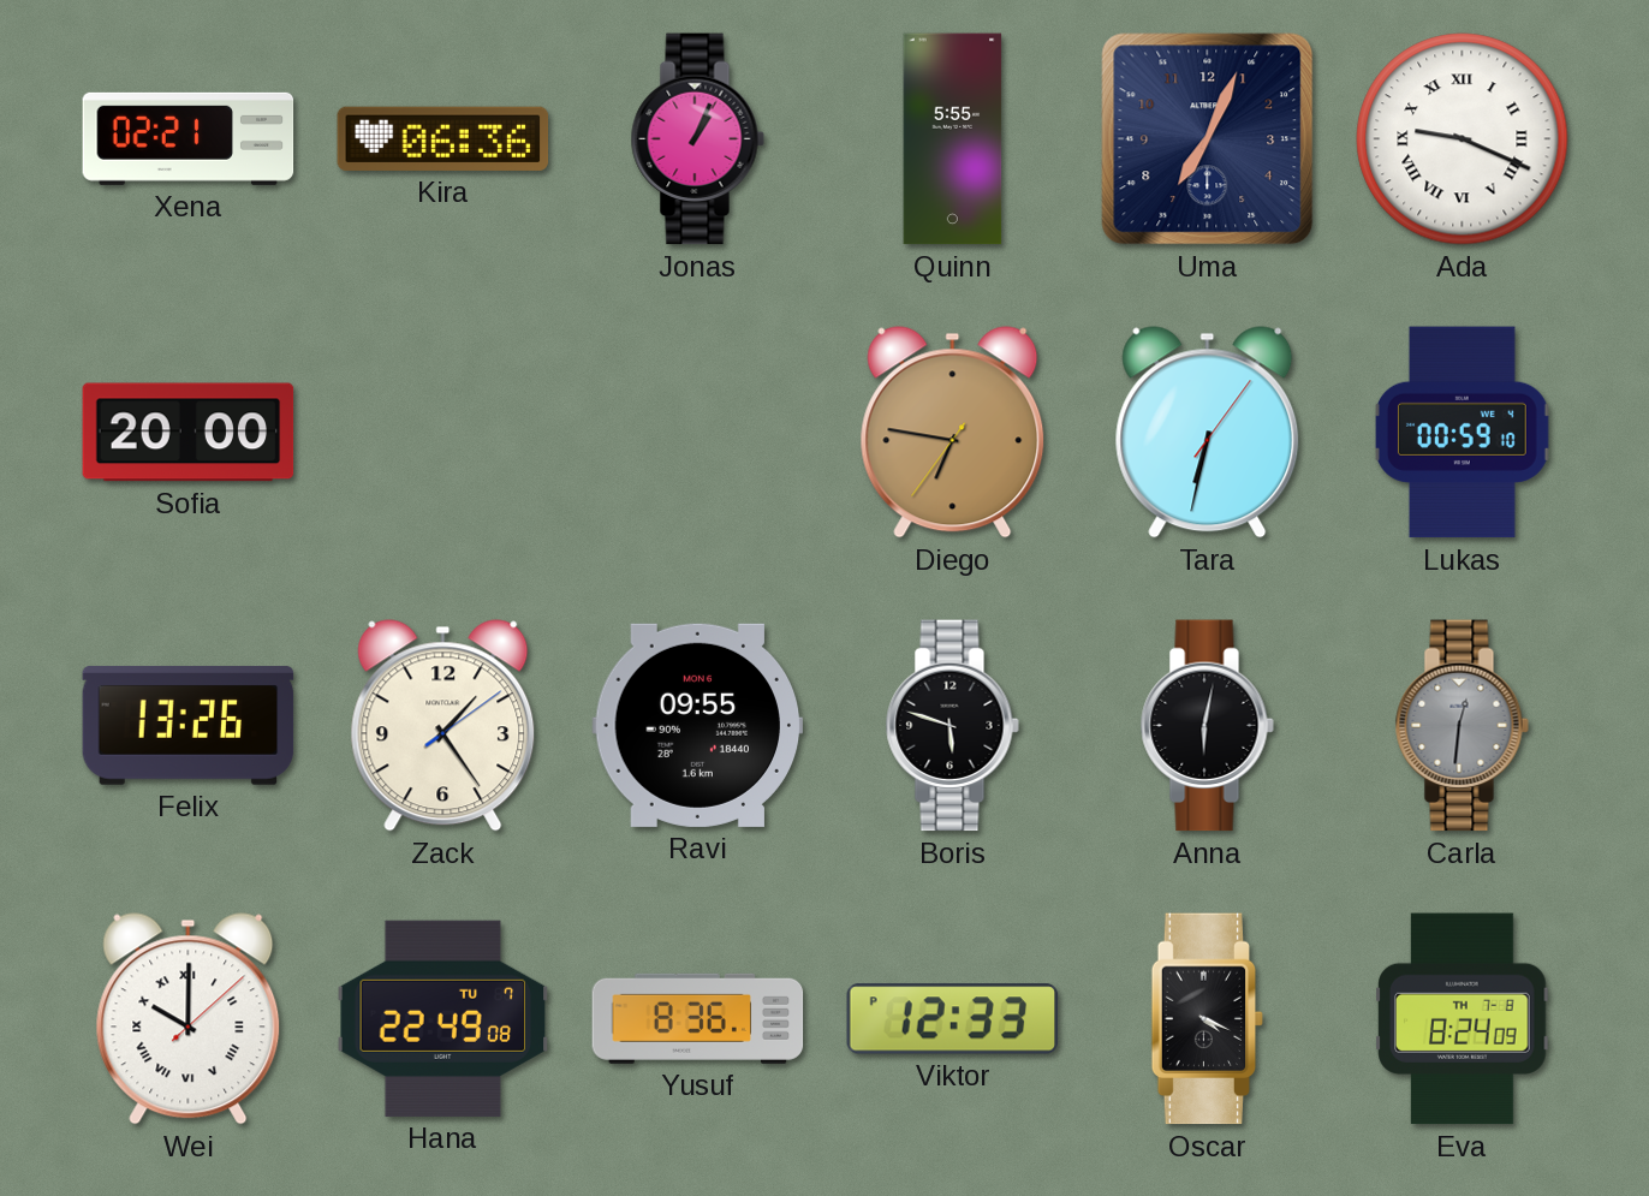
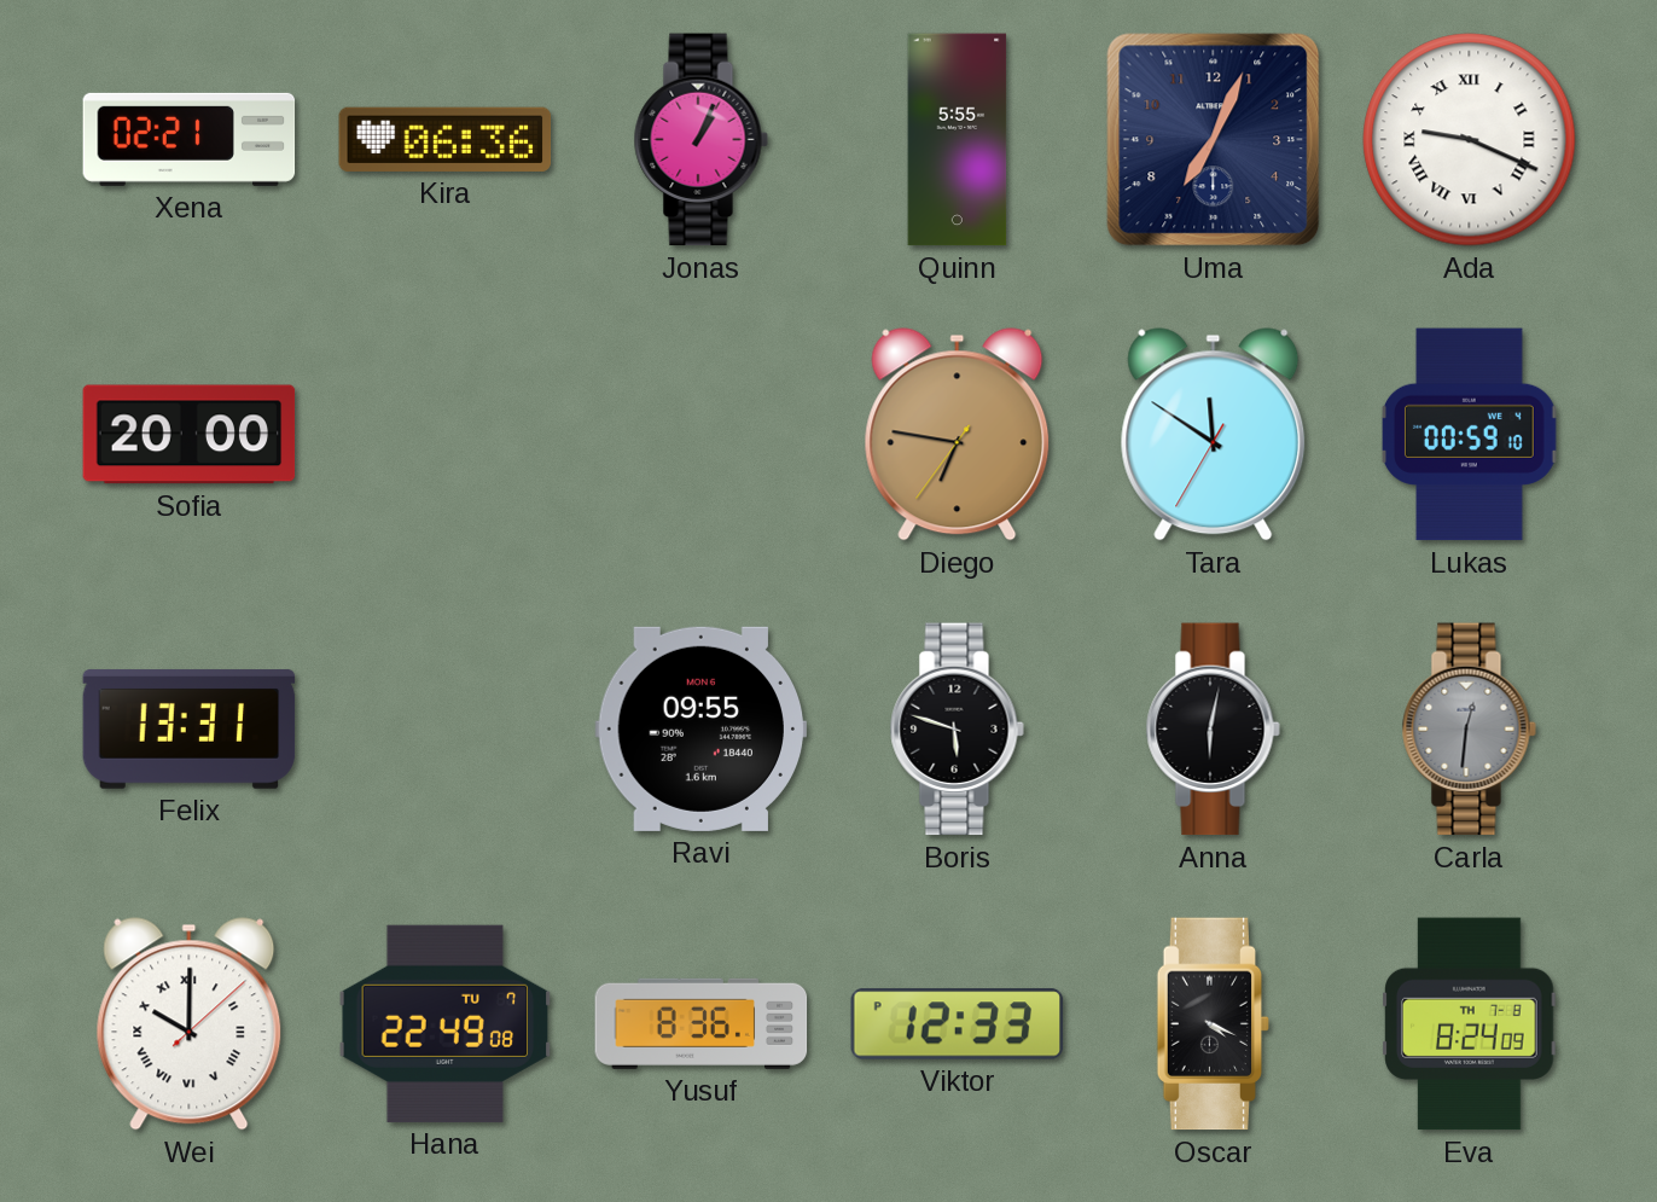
Tara: 6:32 -> 11:50 (1214, 435)
Felix: 13:26 -> 13:31 (190, 730)
Zack: 1:24 -> none (443, 726)
